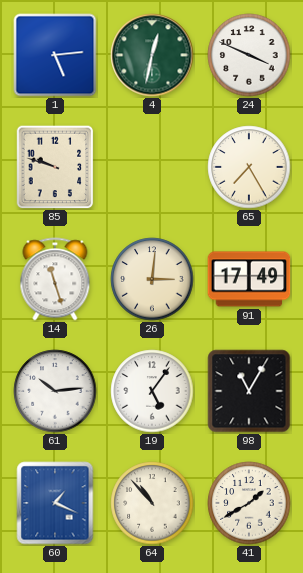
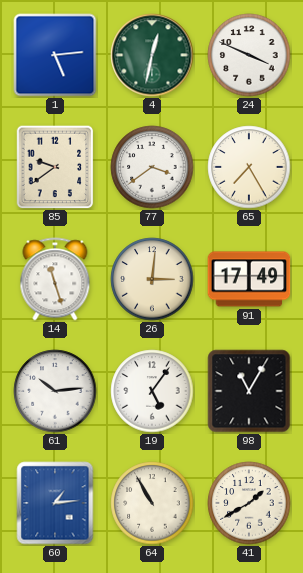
85: 9:48 -> 9:39 (55, 167)
77: none -> 3:39 (152, 167)
60: 1:19 -> 1:14 (55, 503)
64: 10:53 -> 10:55 (152, 503)
